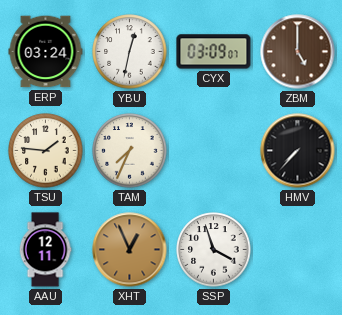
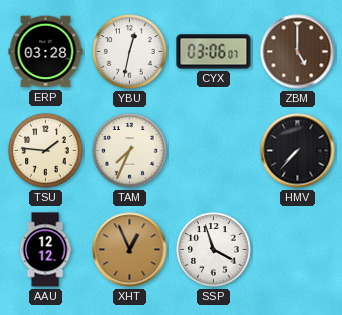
ERP: 03:24 -> 03:28 (46, 52)
CYX: 03:09 -> 03:06 (214, 52)
AAU: 12:11 -> 12:12 (45, 250)
